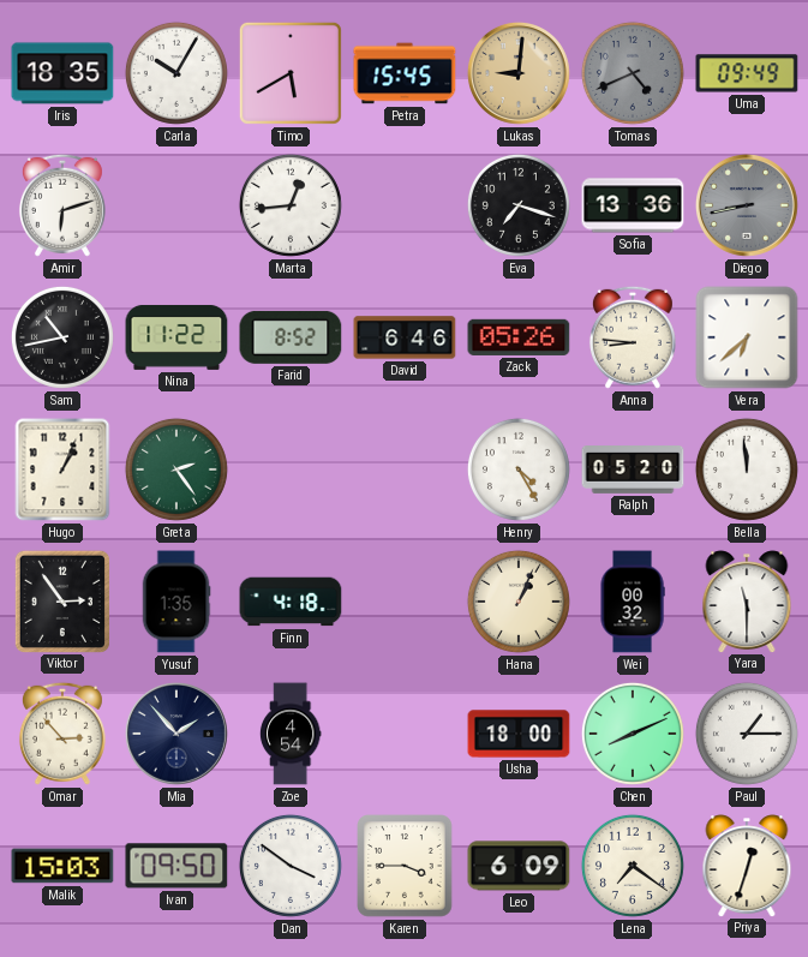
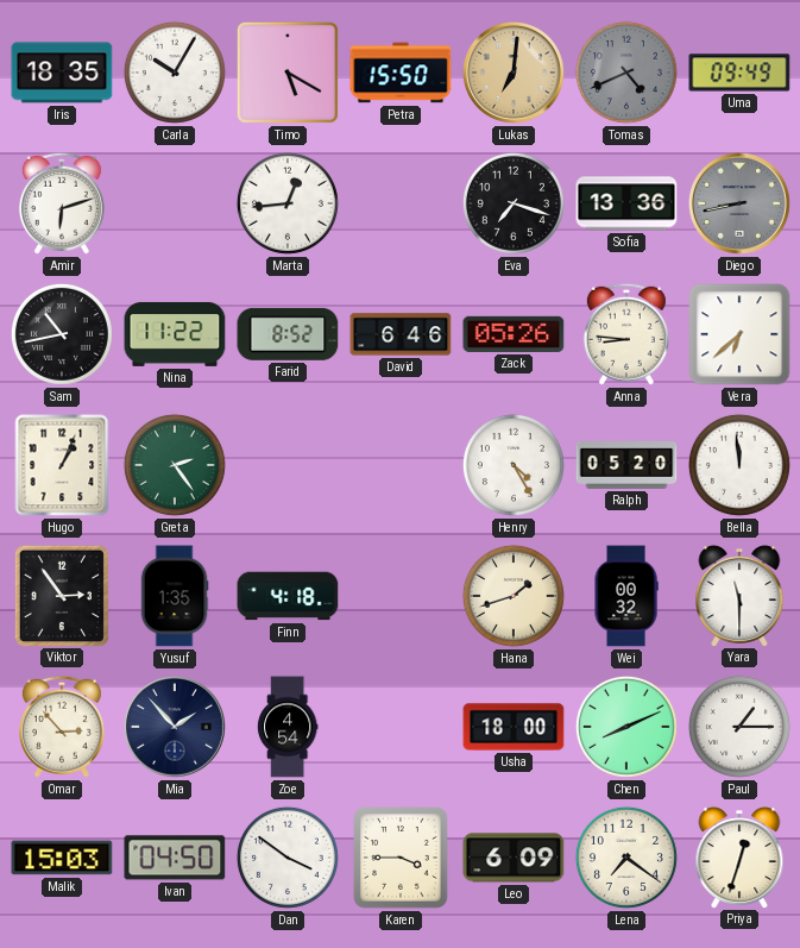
Timo: 5:40 -> 5:20 (288, 73)
Petra: 15:45 -> 15:50 (401, 73)
Lukas: 9:01 -> 7:01 (514, 73)
Hana: 1:04 -> 1:42 (514, 596)
Ivan: 09:50 -> 04:50 (175, 858)
